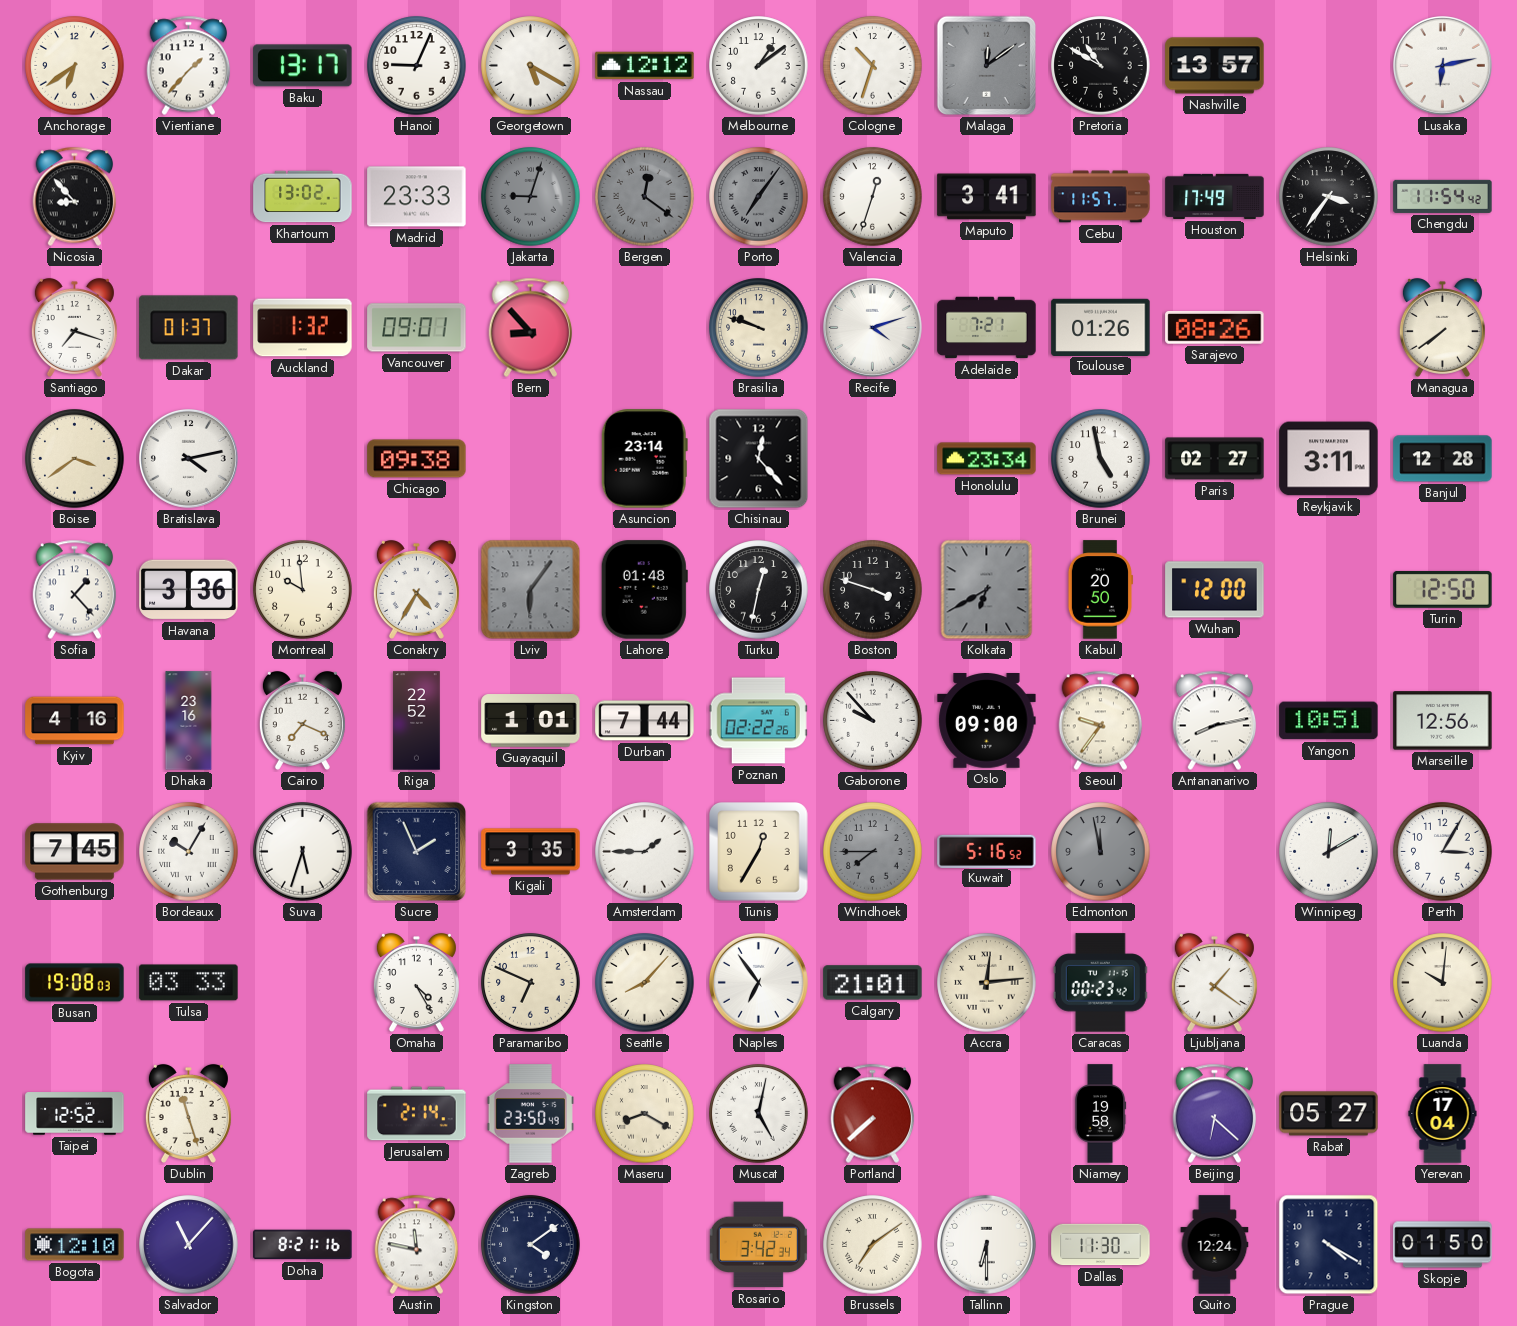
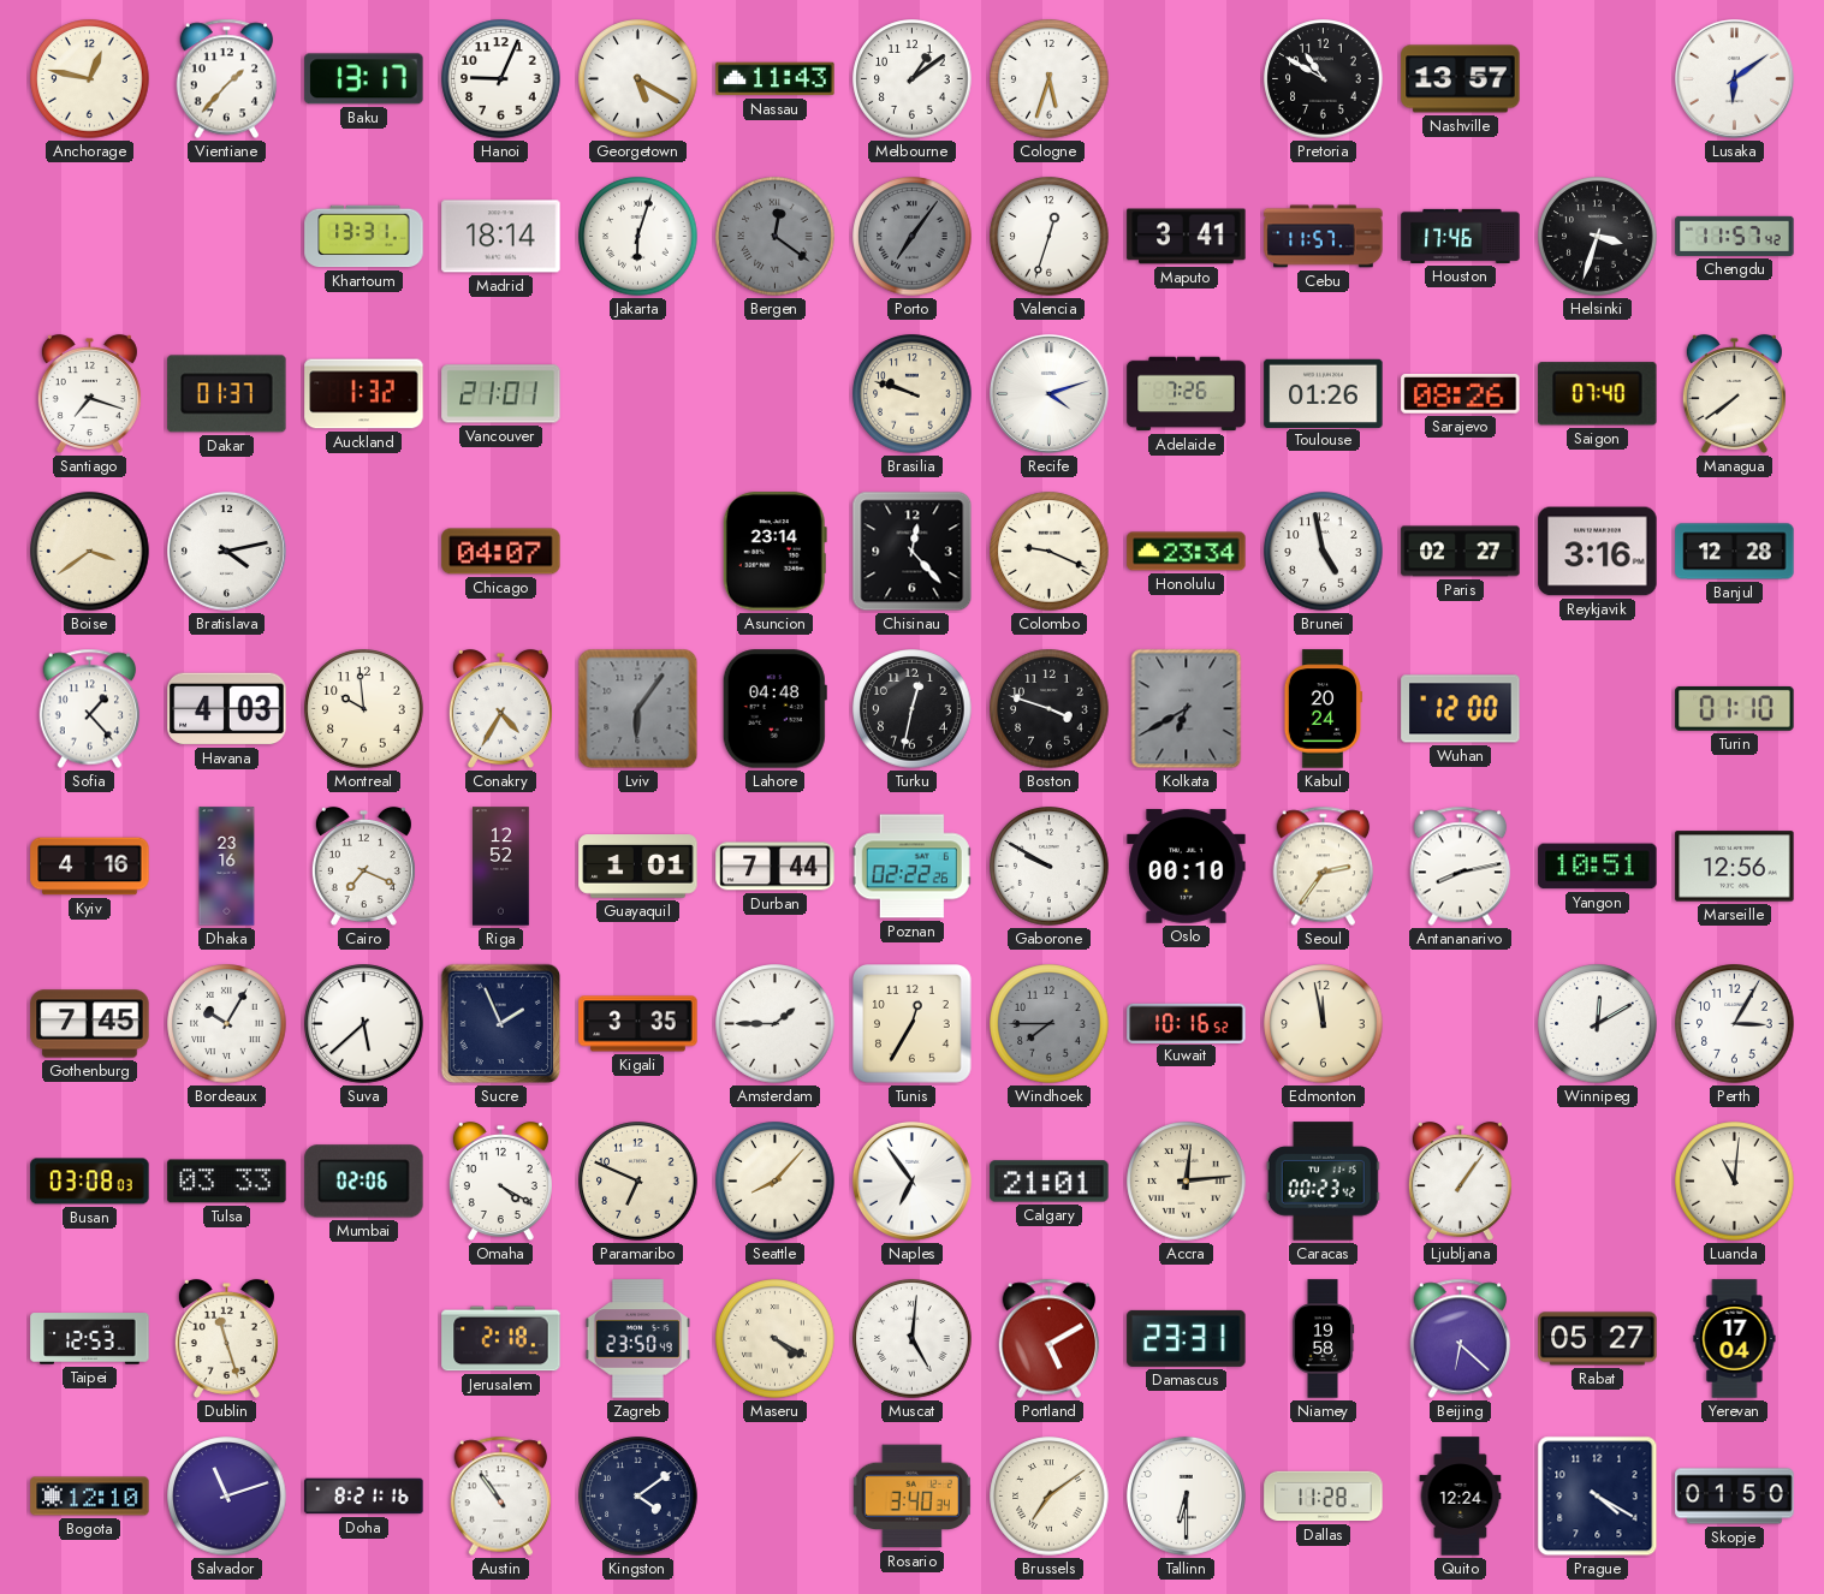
Anchorage: 6:39 -> 12:47 (90, 79)
Nassau: 12:12 -> 11:43 (776, 79)
Cologne: 10:33 -> 5:33 (1050, 79)
Malaga: 12:09 -> none (987, 66)
Lusaka: 6:13 -> 6:09 (1734, 78)
Nicosia: 8:53 -> none (75, 197)
Khartoum: 13:02 -> 13:31 (364, 237)
Madrid: 23:33 -> 18:14 (501, 237)
Jakarta: 9:03 -> 6:03 (638, 237)
Jakarta dial: grey -> white (638, 237)
Houston: 17:49 -> 17:46 (1461, 236)
Helsinki: 3:36 -> 3:33 (1598, 237)
Chengdu: 11:54 -> 11:57 (1735, 236)
Vancouver: 09:01 -> 21:01 (501, 394)
Bern: 8:53 -> none (531, 328)
Adelaide: 7:21 -> 7:26 (1187, 394)
Saigon: none -> 07:40 (1598, 394)
Chicago: 09:38 -> 04:07 (501, 552)
Colombo: none -> 9:19 (1050, 552)
Reykjavik: 3:11 -> 3:16 (1598, 552)
Havana: 3:36 -> 4:03 (227, 709)
Lahore: 01:48 -> 04:48 (774, 709)
Kabul: 20:50 -> 20:24 (1323, 709)
Turin: 12:50 -> 01:10 (1735, 709)
Riga: 22:52 -> 12:52 (501, 867)
Gaborone: 9:53 -> 9:50 (1050, 867)
Oslo: 09:00 -> 00:10 (1187, 867)
Seoul: 9:36 -> 2:36 (1324, 867)
Suva: 5:33 -> 5:38 (364, 1024)
Kuwait: 5:16 -> 10:16 (1187, 1023)
Edmonton dial: grey -> cream (1324, 1024)
Busan: 19:08 -> 03:08 (90, 1182)
Mumbai: none -> 02:06 (364, 1182)
Omaha: 4:25 -> 4:20 (500, 1180)
Ljubljana: 1:21 -> 1:06 (1460, 1180)
Luanda: 10:01 -> 11:01 (1735, 1182)
Taipei: 12:52 -> 12:53 (90, 1339)
Jerusalem: 2:14 -> 2:18 (501, 1339)
Maseru: 8:20 -> 4:20 (776, 1339)
Muscat: 5:02 -> 5:01 (913, 1339)
Portland: 7:38 -> 5:10 (1050, 1339)
Damascus: none -> 23:31 (1187, 1338)
Salvador: 11:07 -> 11:12 (227, 1497)
Austin: 11:47 -> 10:54 (501, 1497)
Rosario: 3:42 -> 3:40 (911, 1497)
Dallas: 11:30 -> 11:28 (1324, 1497)
